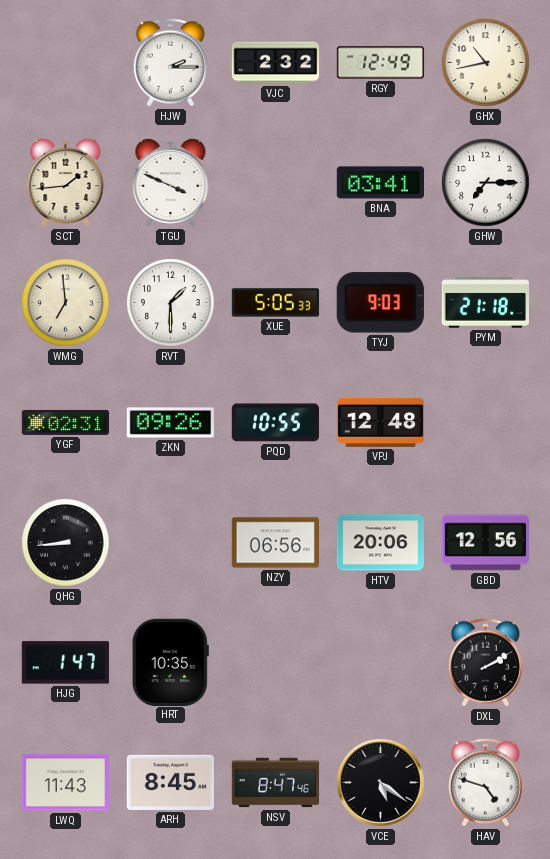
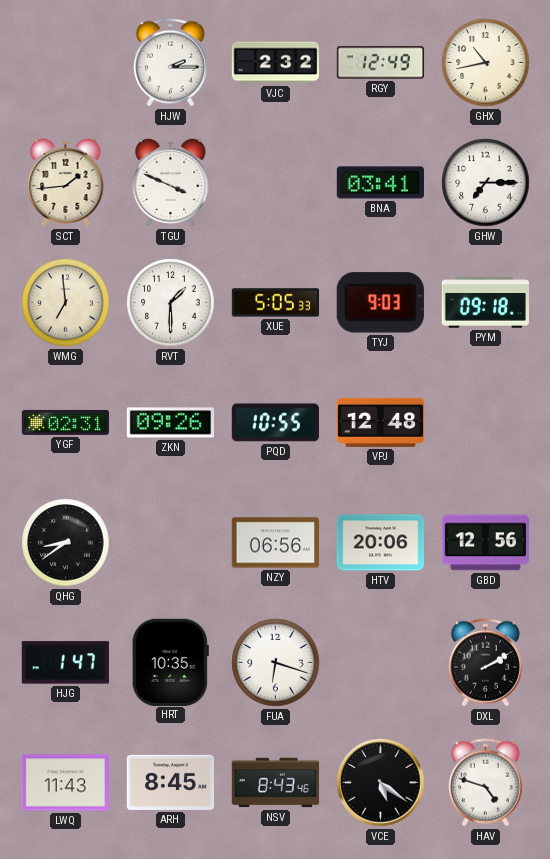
PYM: 21:18 -> 09:18 (485, 303)
QHG: 8:44 -> 8:39 (66, 543)
FUA: none -> 6:18 (276, 663)
NSV: 8:47 -> 8:43 (276, 783)
